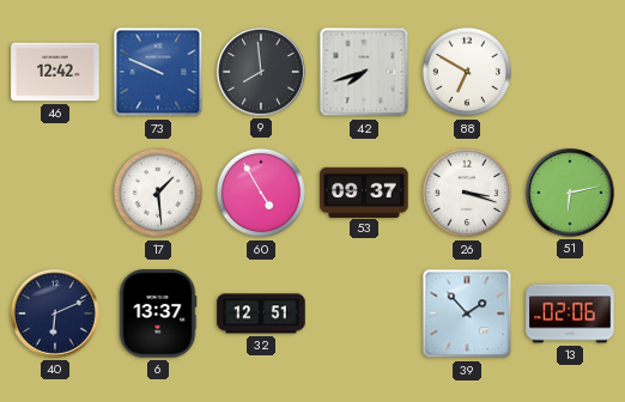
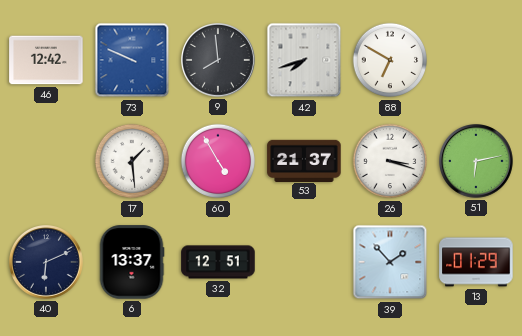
53: 09:37 -> 21:37 (304, 160)
13: 02:06 -> 01:29 (476, 262)
